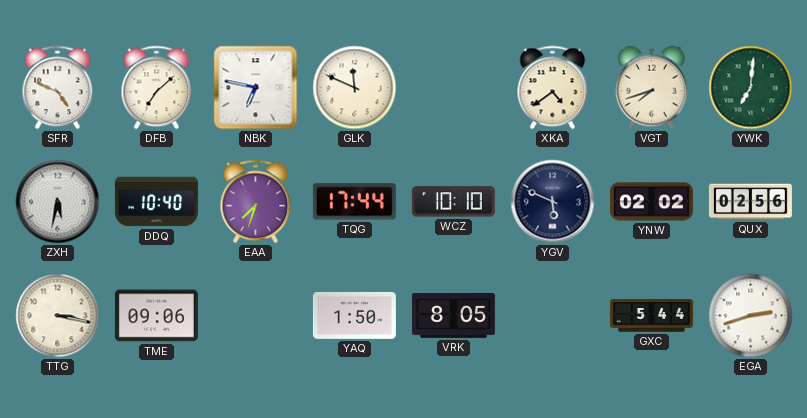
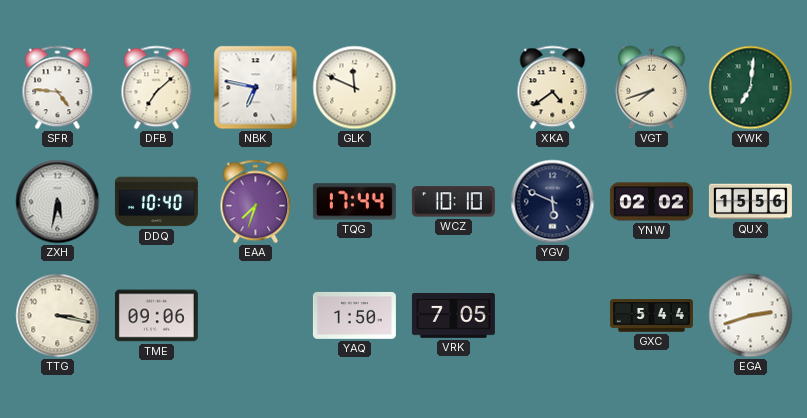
SFR: 4:49 -> 4:46 (58, 88)
QUX: 02:56 -> 15:56 (750, 202)
VRK: 8:05 -> 7:05 (453, 316)
